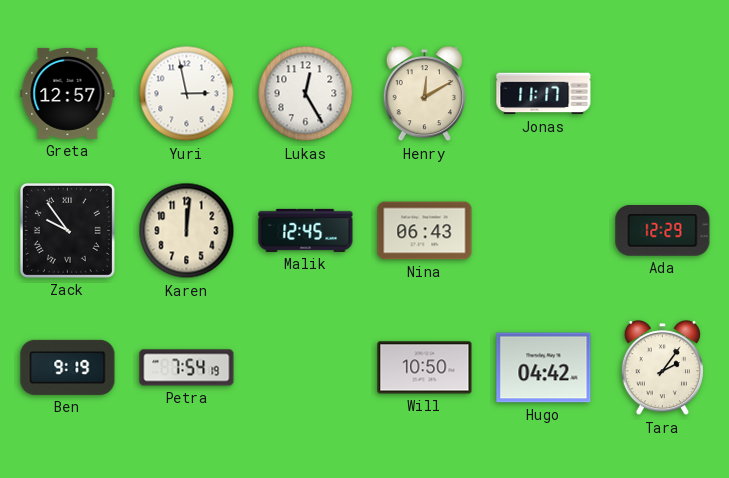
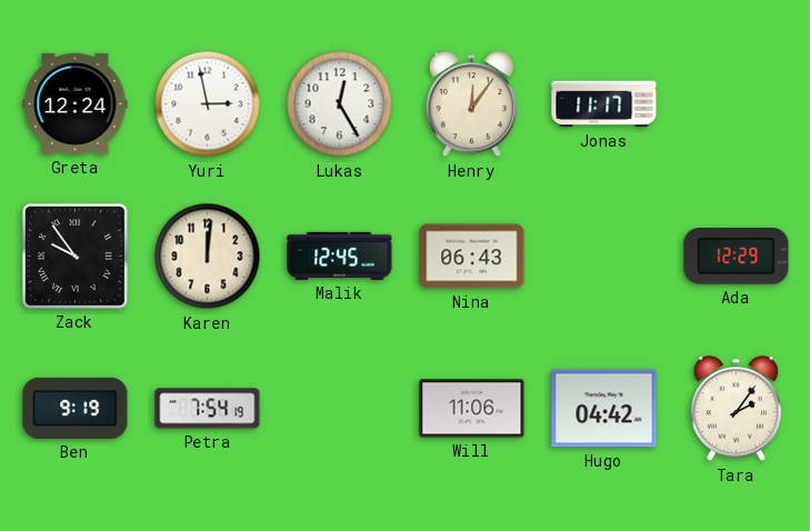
Greta: 12:57 -> 12:24 (76, 103)
Henry: 12:10 -> 12:06 (471, 104)
Will: 10:50 -> 11:06 (472, 409)
